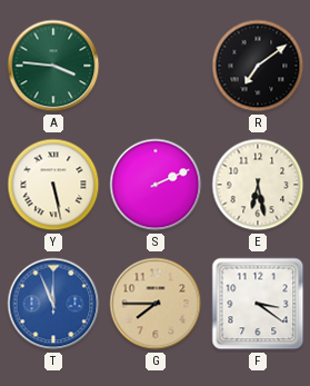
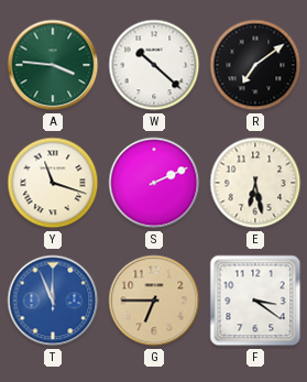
W: none -> 10:22 (154, 65)
Y: 5:28 -> 11:18 (53, 183)
G: 7:45 -> 6:45 (154, 301)
